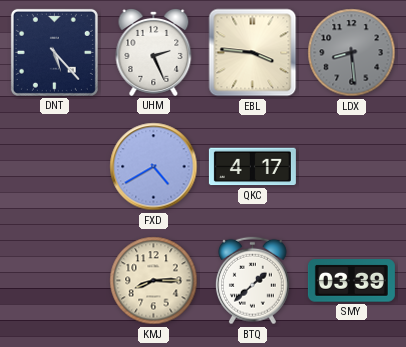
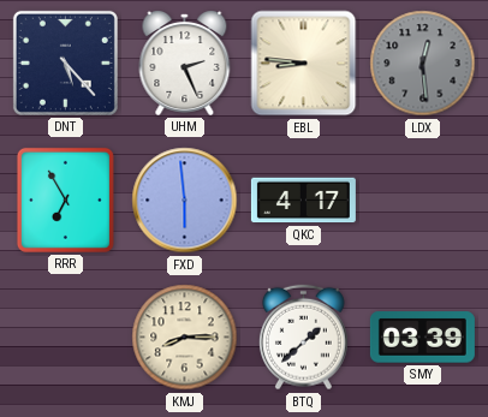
EBL: 3:46 -> 8:46 (304, 64)
LDX: 8:29 -> 12:29 (423, 64)
RRR: none -> 6:55 (65, 199)
FXD: 4:40 -> 5:59 (185, 201)
